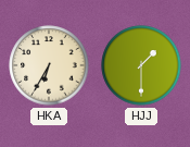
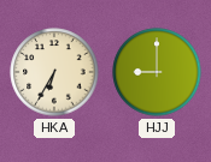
HJJ: 1:30 -> 9:00 (157, 72)
